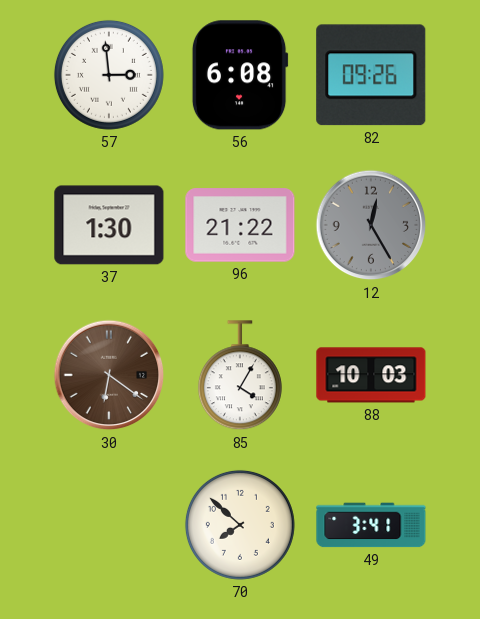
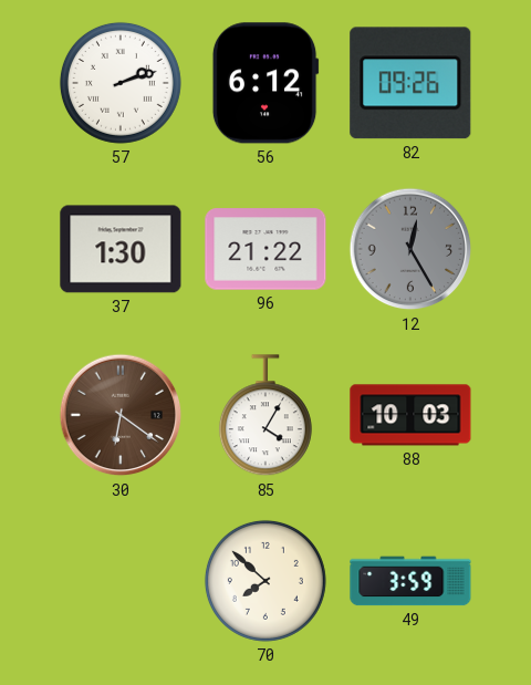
57: 2:59 -> 2:12 (121, 83)
56: 6:08 -> 6:12 (265, 83)
49: 3:41 -> 3:59 (410, 581)
